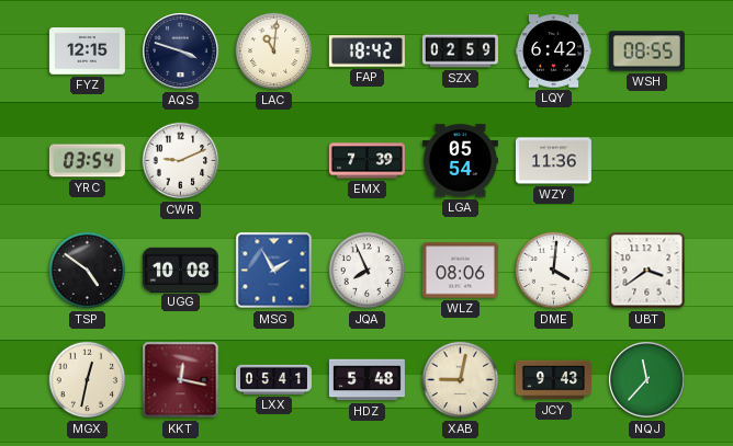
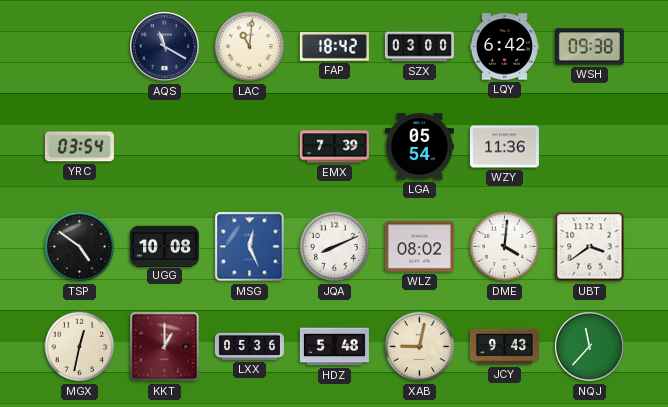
FYZ: 12:15 -> none (87, 52)
AQS: 3:48 -> 11:20 (165, 47)
SZX: 02:59 -> 03:00 (419, 47)
WSH: 08:55 -> 09:38 (589, 47)
CWR: 9:11 -> none (181, 161)
MSG: 1:55 -> 12:26 (250, 247)
JQA: 7:56 -> 8:11 (335, 247)
WLZ: 08:06 -> 08:02 (419, 247)
KKT: 12:17 -> 1:00 (165, 347)
LXX: 05:41 -> 05:36 (249, 346)
